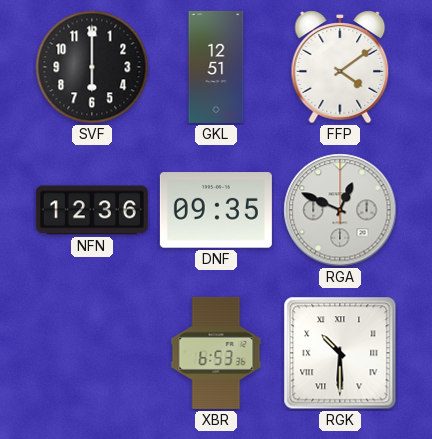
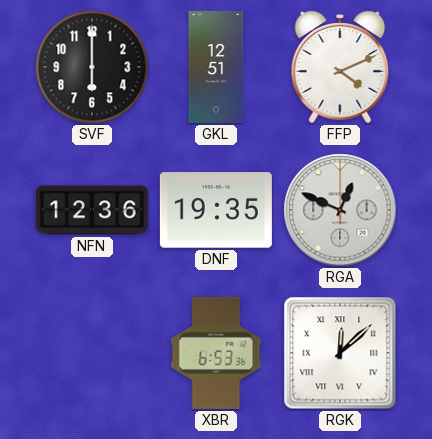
FFP: 4:09 -> 4:11 (340, 67)
DNF: 09:35 -> 19:35 (216, 210)
RGK: 10:30 -> 12:08 (340, 353)
